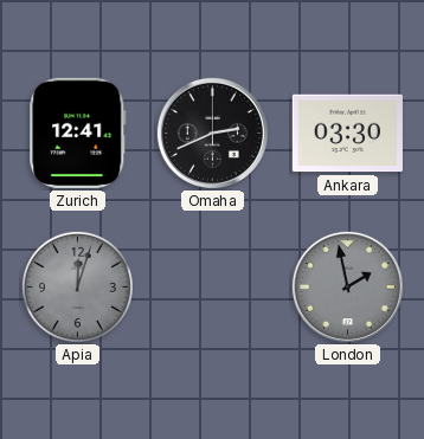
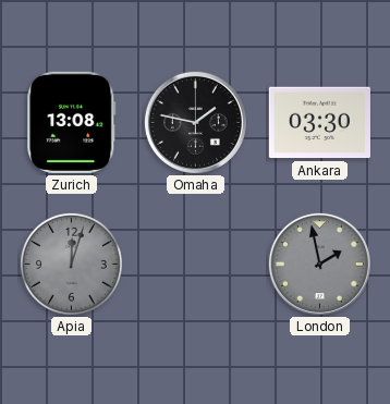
Zurich: 12:41 -> 13:08 (72, 122)
Omaha: 2:41 -> 1:47 (195, 122)
